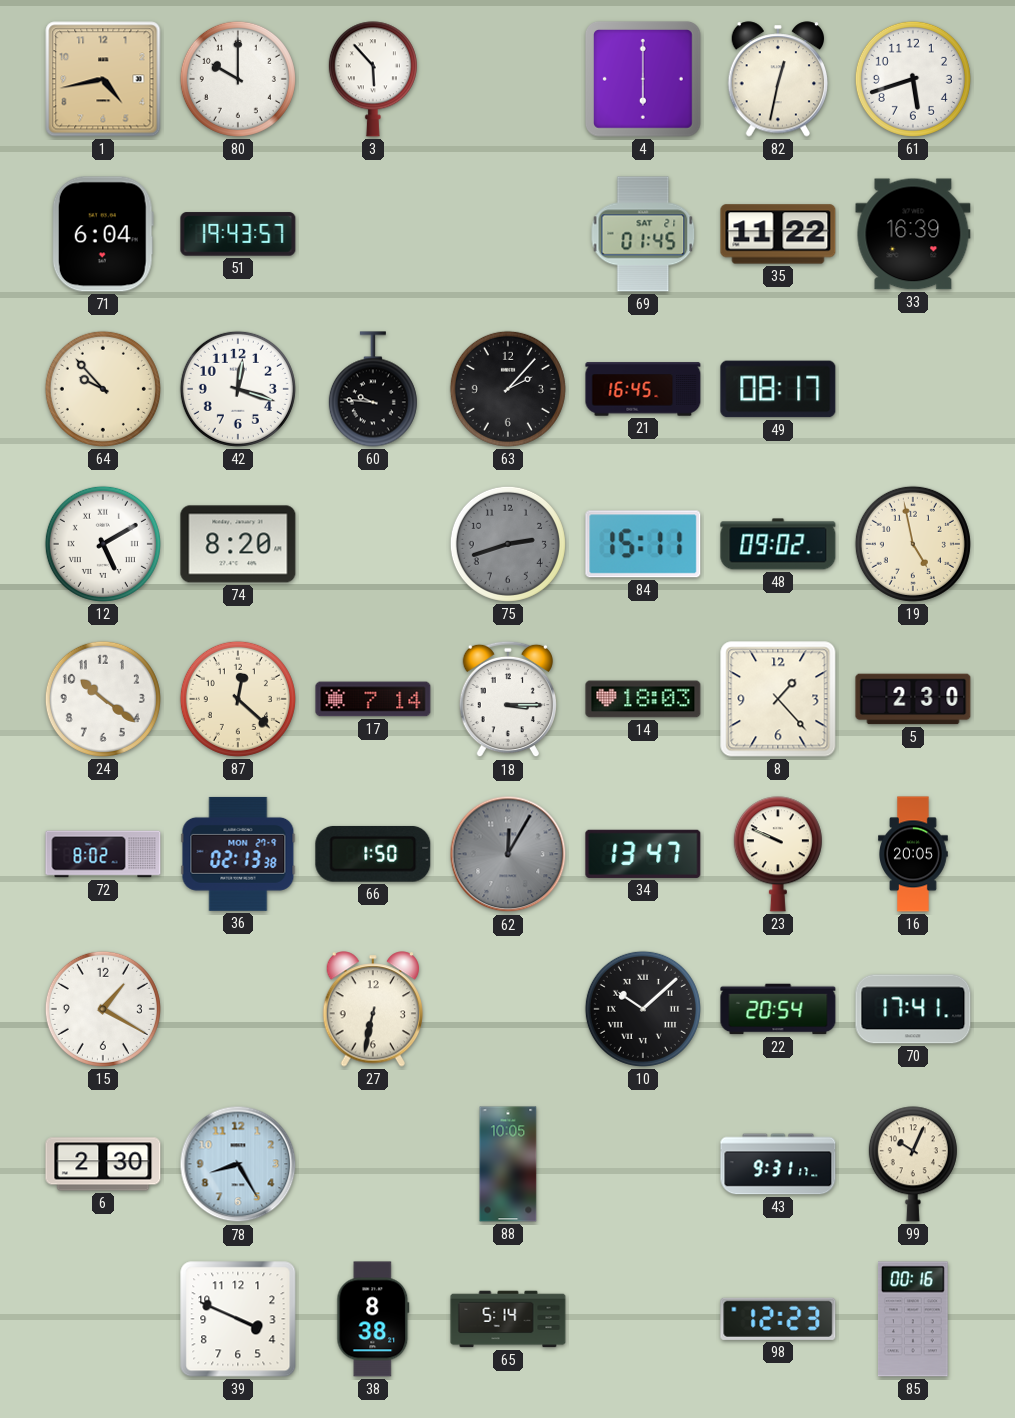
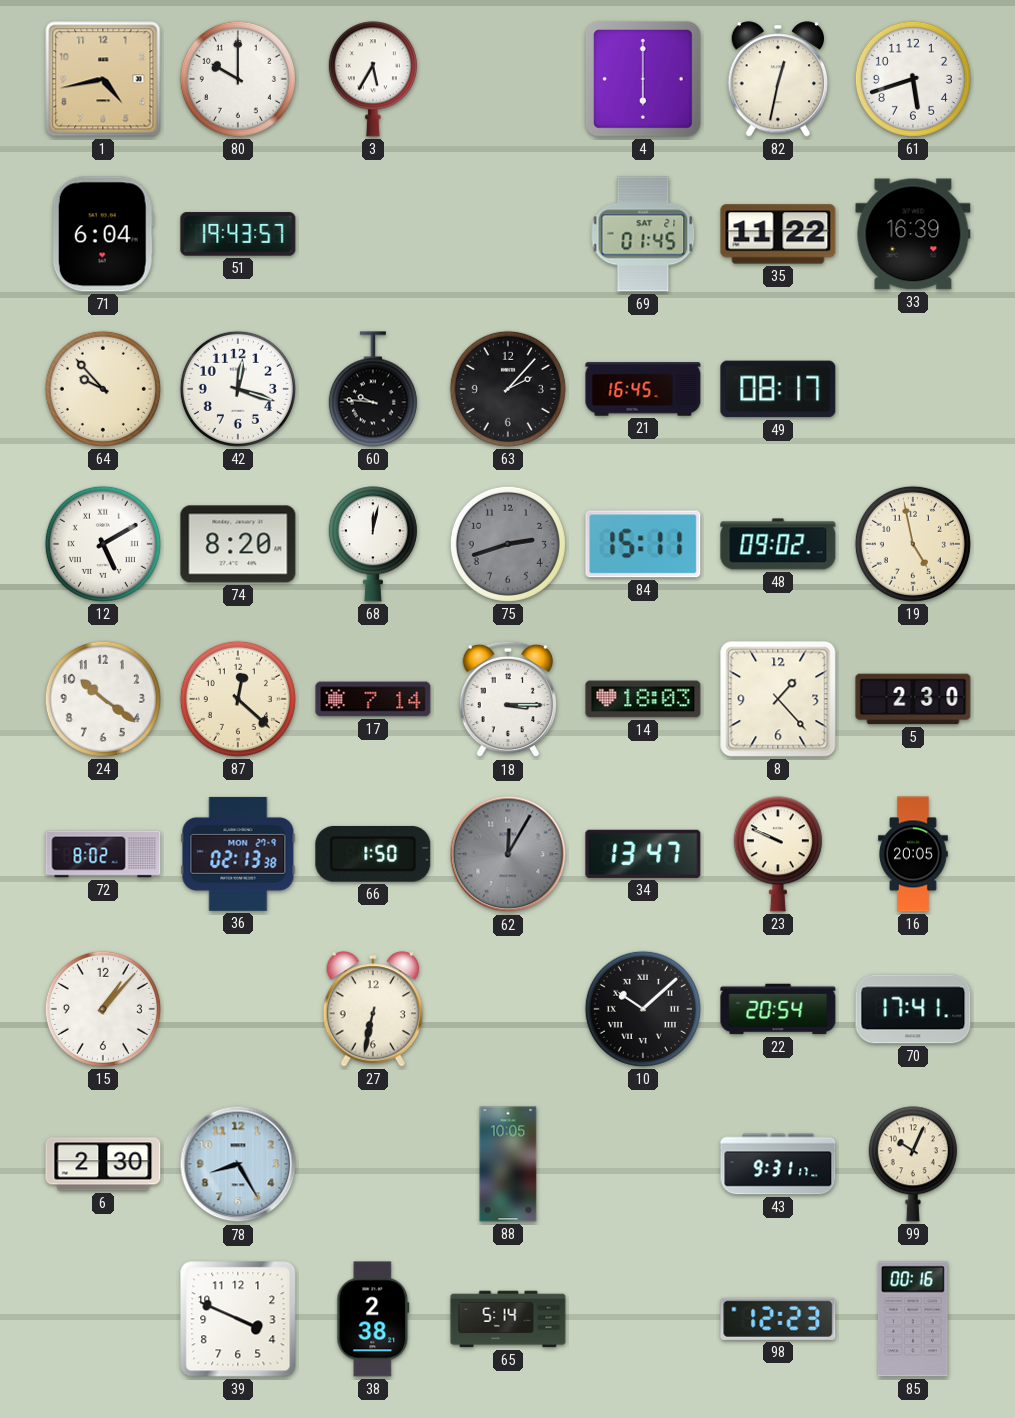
3: 5:53 -> 5:35 (373, 79)
68: none -> 12:02 (373, 544)
15: 1:20 -> 1:07 (103, 1009)
38: 8:38 -> 2:38 (373, 1319)
